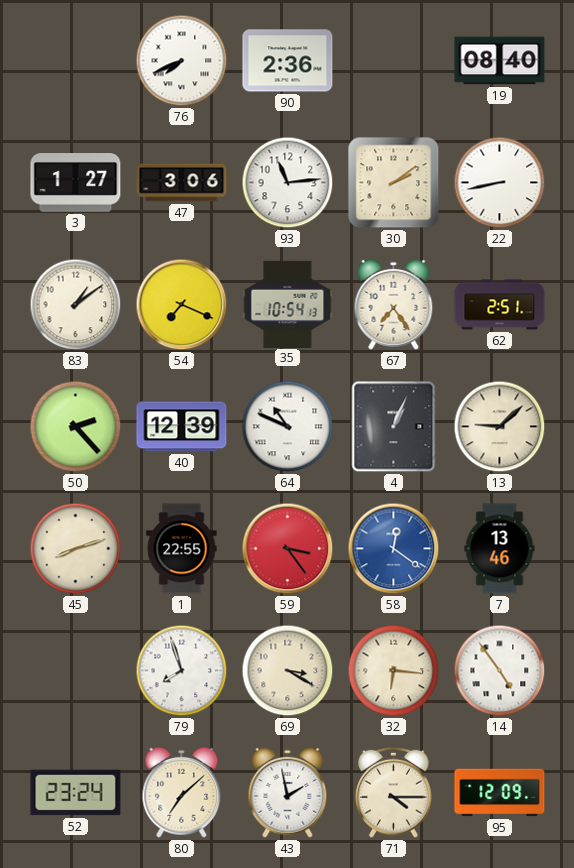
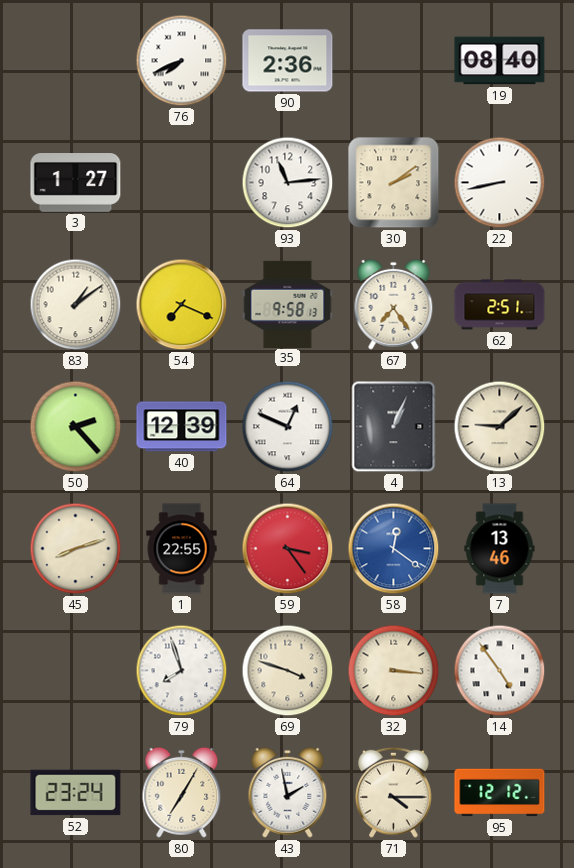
47: 3:06 -> none (182, 183)
35: 10:54 -> 9:58 (288, 304)
64: 10:49 -> 12:49 (288, 427)
69: 3:20 -> 3:48 (288, 671)
32: 6:16 -> 3:16 (394, 671)
80: 7:08 -> 7:05 (182, 792)
95: 12:09 -> 12:12 (500, 793)
